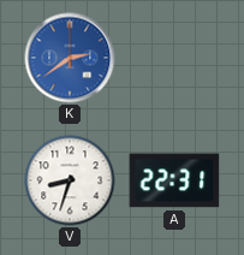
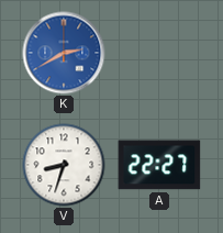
K: 2:39 -> 2:40 (64, 53)
A: 22:31 -> 22:27 (159, 165)
